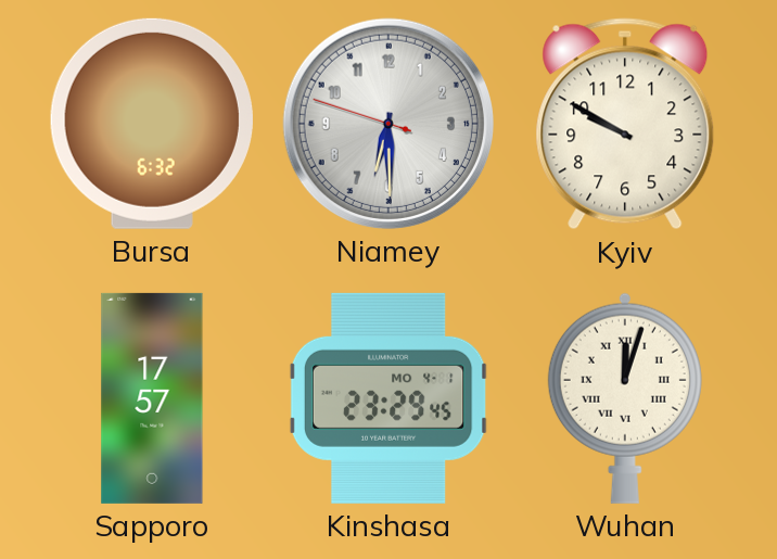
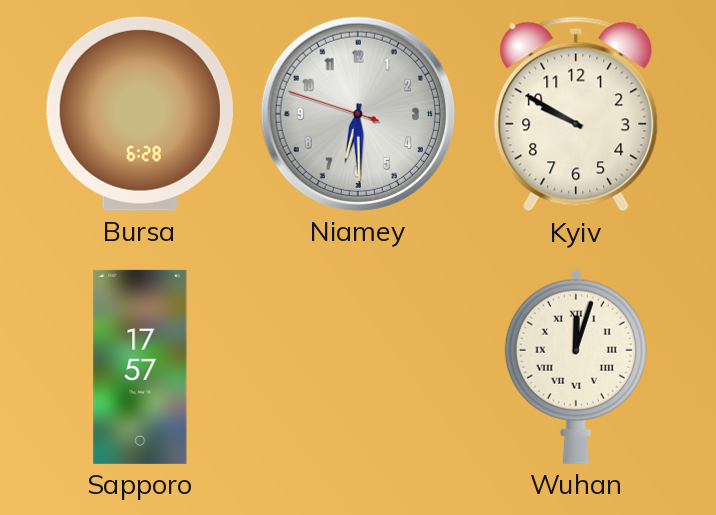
Bursa: 6:32 -> 6:28 (140, 114)
Kinshasa: 23:29 -> none (389, 398)
